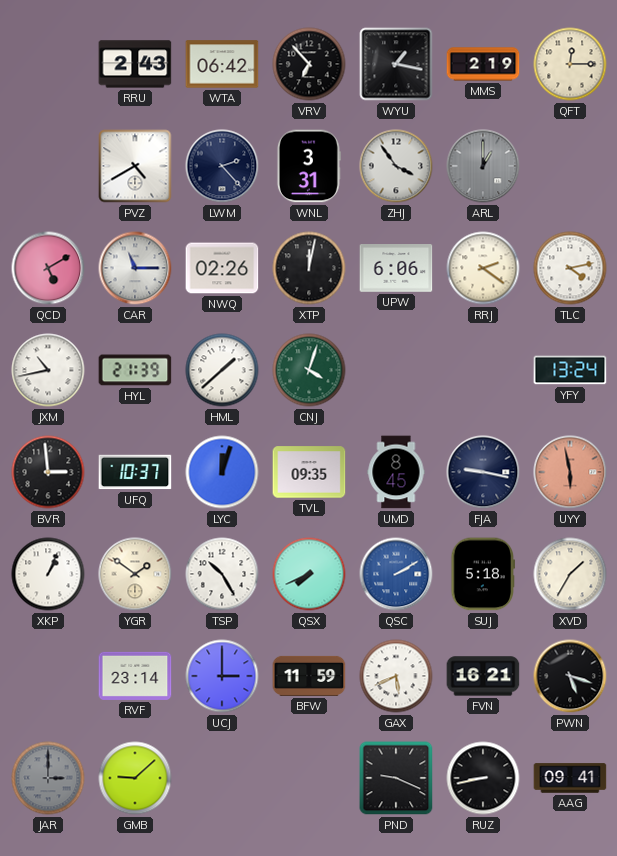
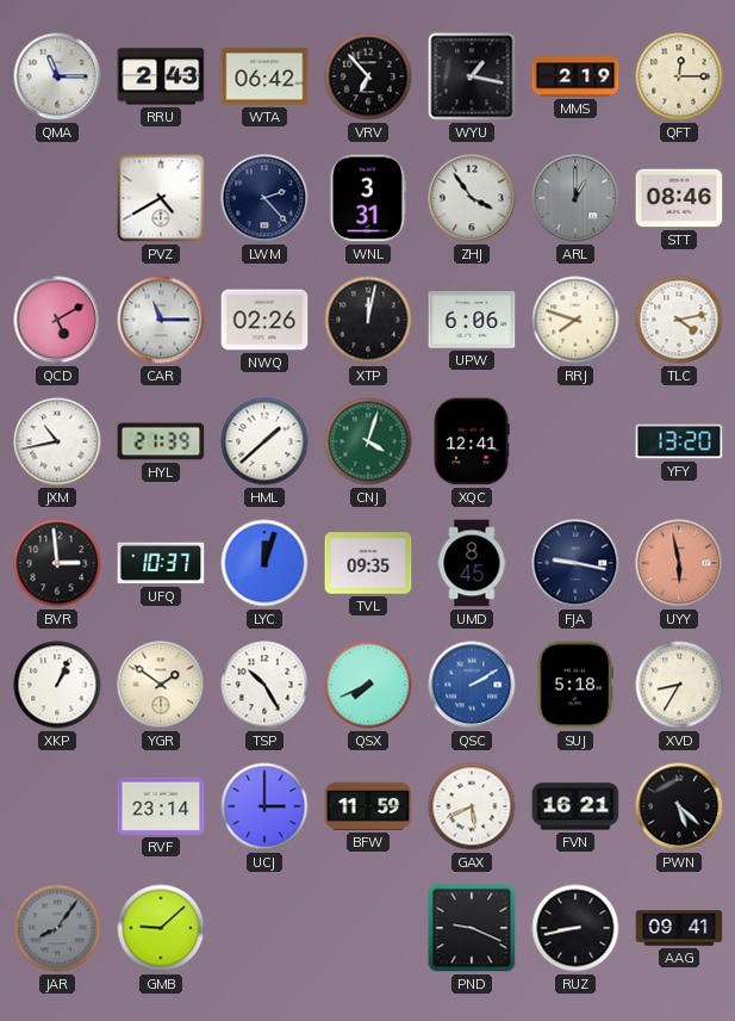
QMA: none -> 11:15 (57, 76)
STT: none -> 08:46 (679, 198)
RRJ: 2:21 -> 7:48 (575, 320)
XQC: none -> 12:41 (472, 441)
YFY: 13:24 -> 13:20 (679, 441)
XVD: 1:35 -> 8:35 (679, 685)
PWN: 5:18 -> 5:22 (679, 806)
JAR: 3:00 -> 8:06 (57, 928)
